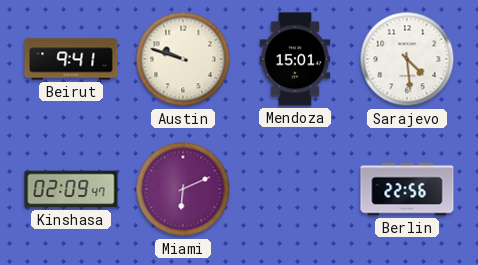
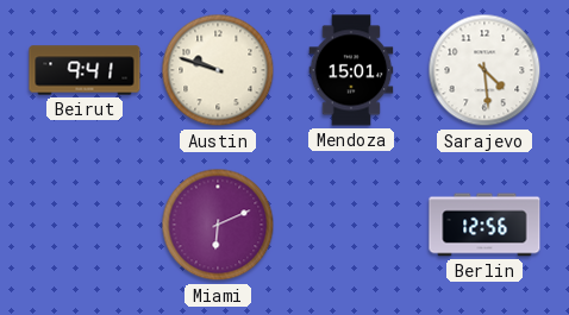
Kinshasa: 02:09 -> none (71, 189)
Berlin: 22:56 -> 12:56 (484, 225)
